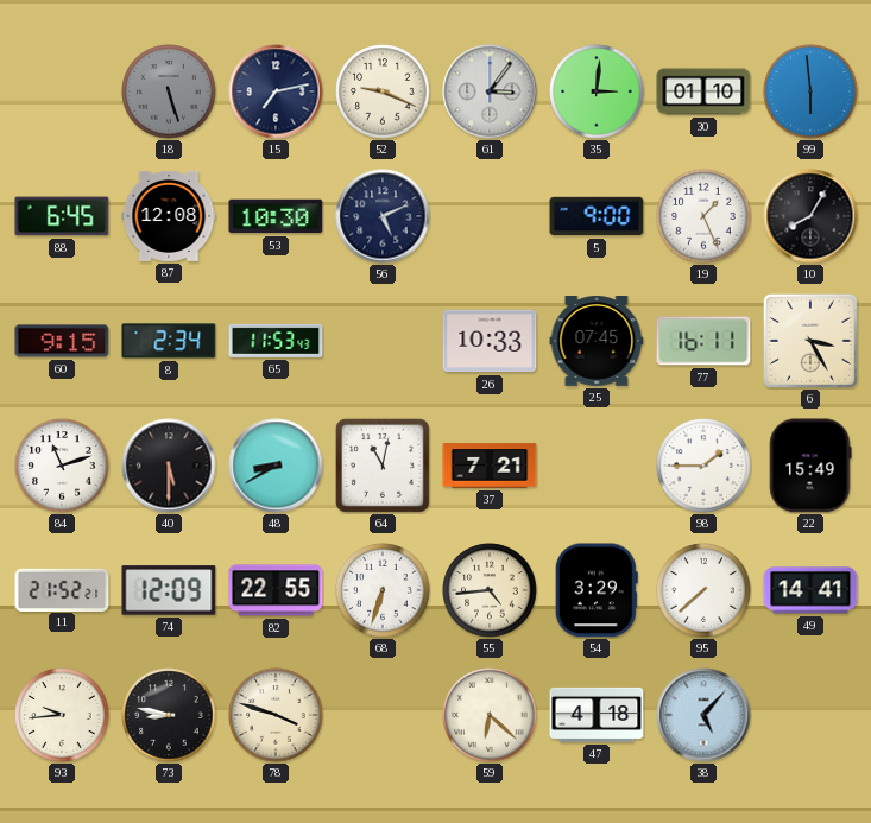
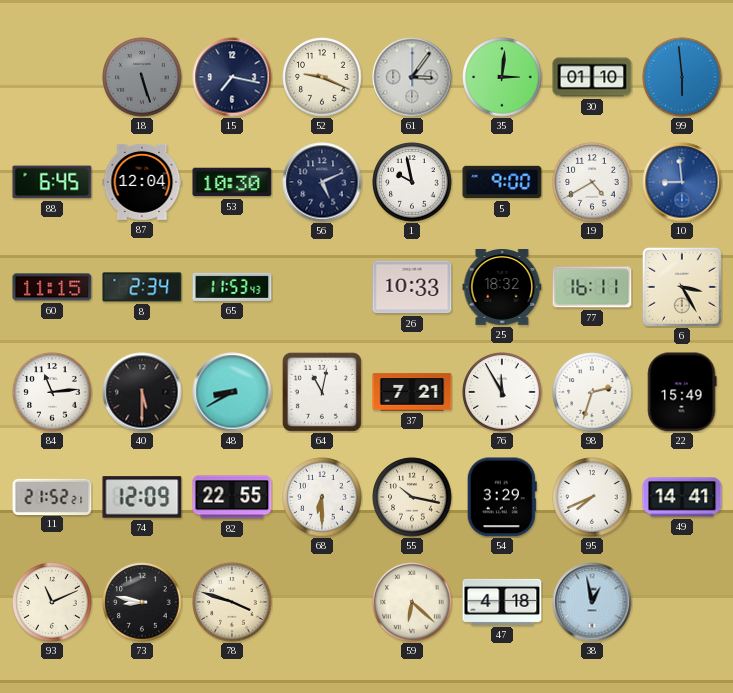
15: 7:13 -> 7:17 (232, 77)
87: 12:08 -> 12:04 (142, 182)
1: none -> 9:58 (412, 182)
19: 1:26 -> 4:40 (592, 182)
10: 8:05 -> 8:59 (682, 182)
10 dial: black -> blue (682, 182)
60: 9:15 -> 11:15 (52, 287)
25: 07:45 -> 18:32 (502, 288)
84: 11:12 -> 11:14 (52, 392)
76: none -> 11:55 (502, 392)
98: 1:45 -> 2:33 (592, 392)
68: 6:33 -> 6:30 (322, 497)
55: 4:44 -> 10:17 (412, 497)
95: 7:38 -> 7:41 (592, 497)
93: 9:44 -> 11:11 (52, 602)
38: 5:07 -> 12:58 (592, 602)
